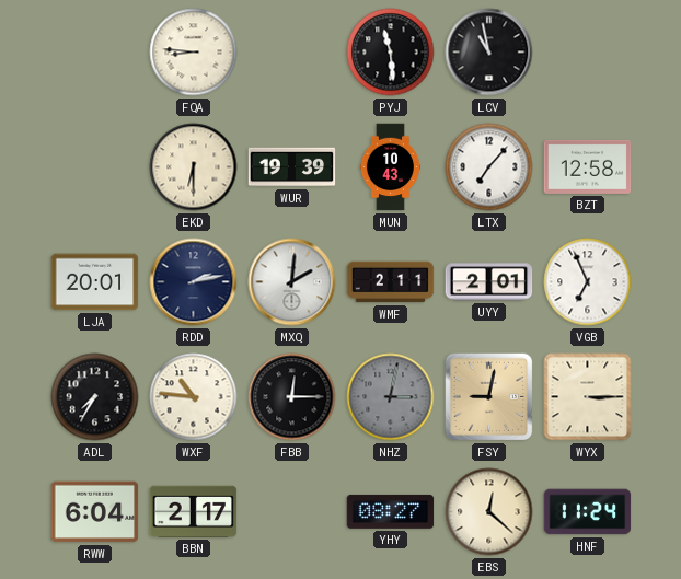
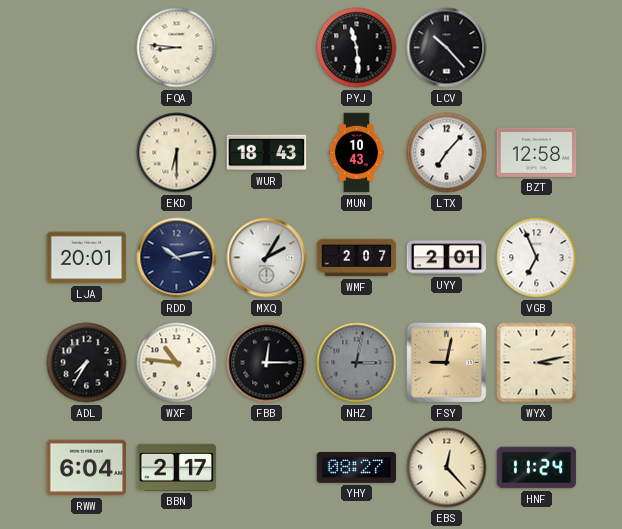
LCV: 10:58 -> 10:23 (447, 48)
WUR: 19:39 -> 18:43 (267, 153)
RDD: 2:13 -> 10:13 (177, 258)
MXQ: 2:01 -> 2:05 (267, 258)
WMF: 2:11 -> 2:07 (357, 258)
WYX: 3:15 -> 3:13 (537, 363)
EBS: 12:22 -> 12:23 (447, 468)
